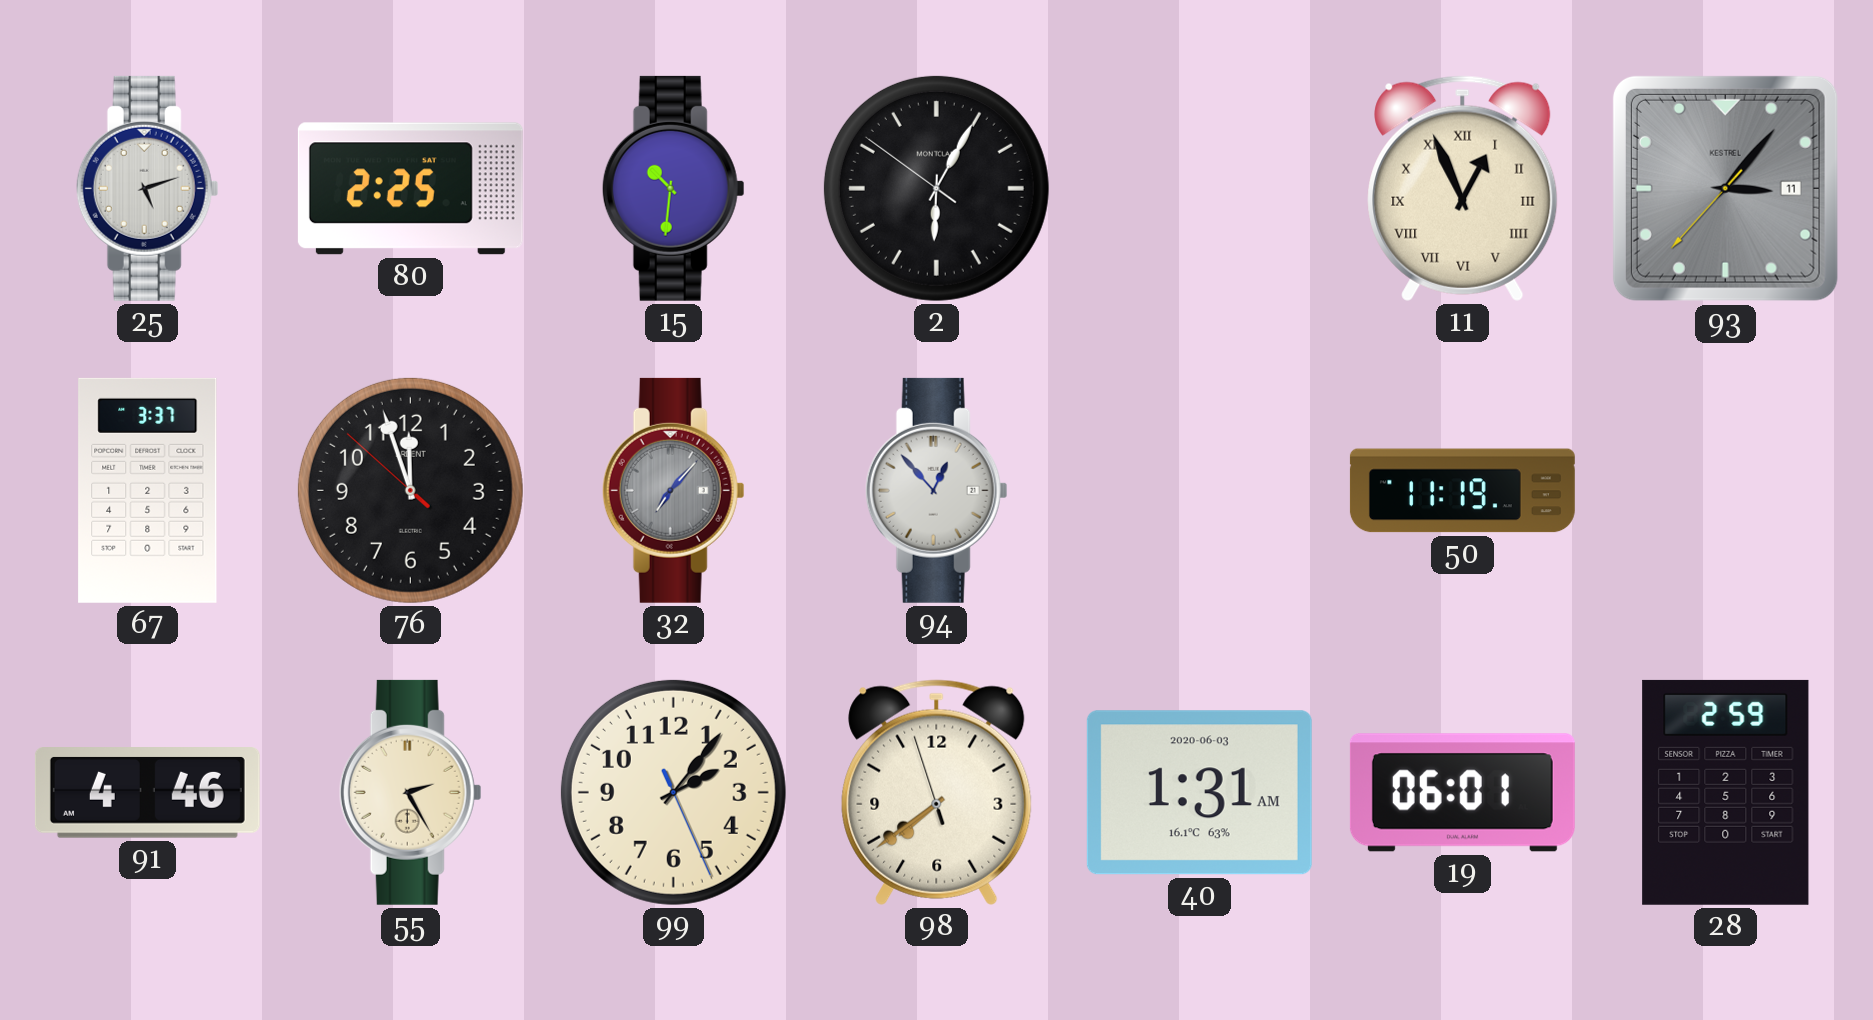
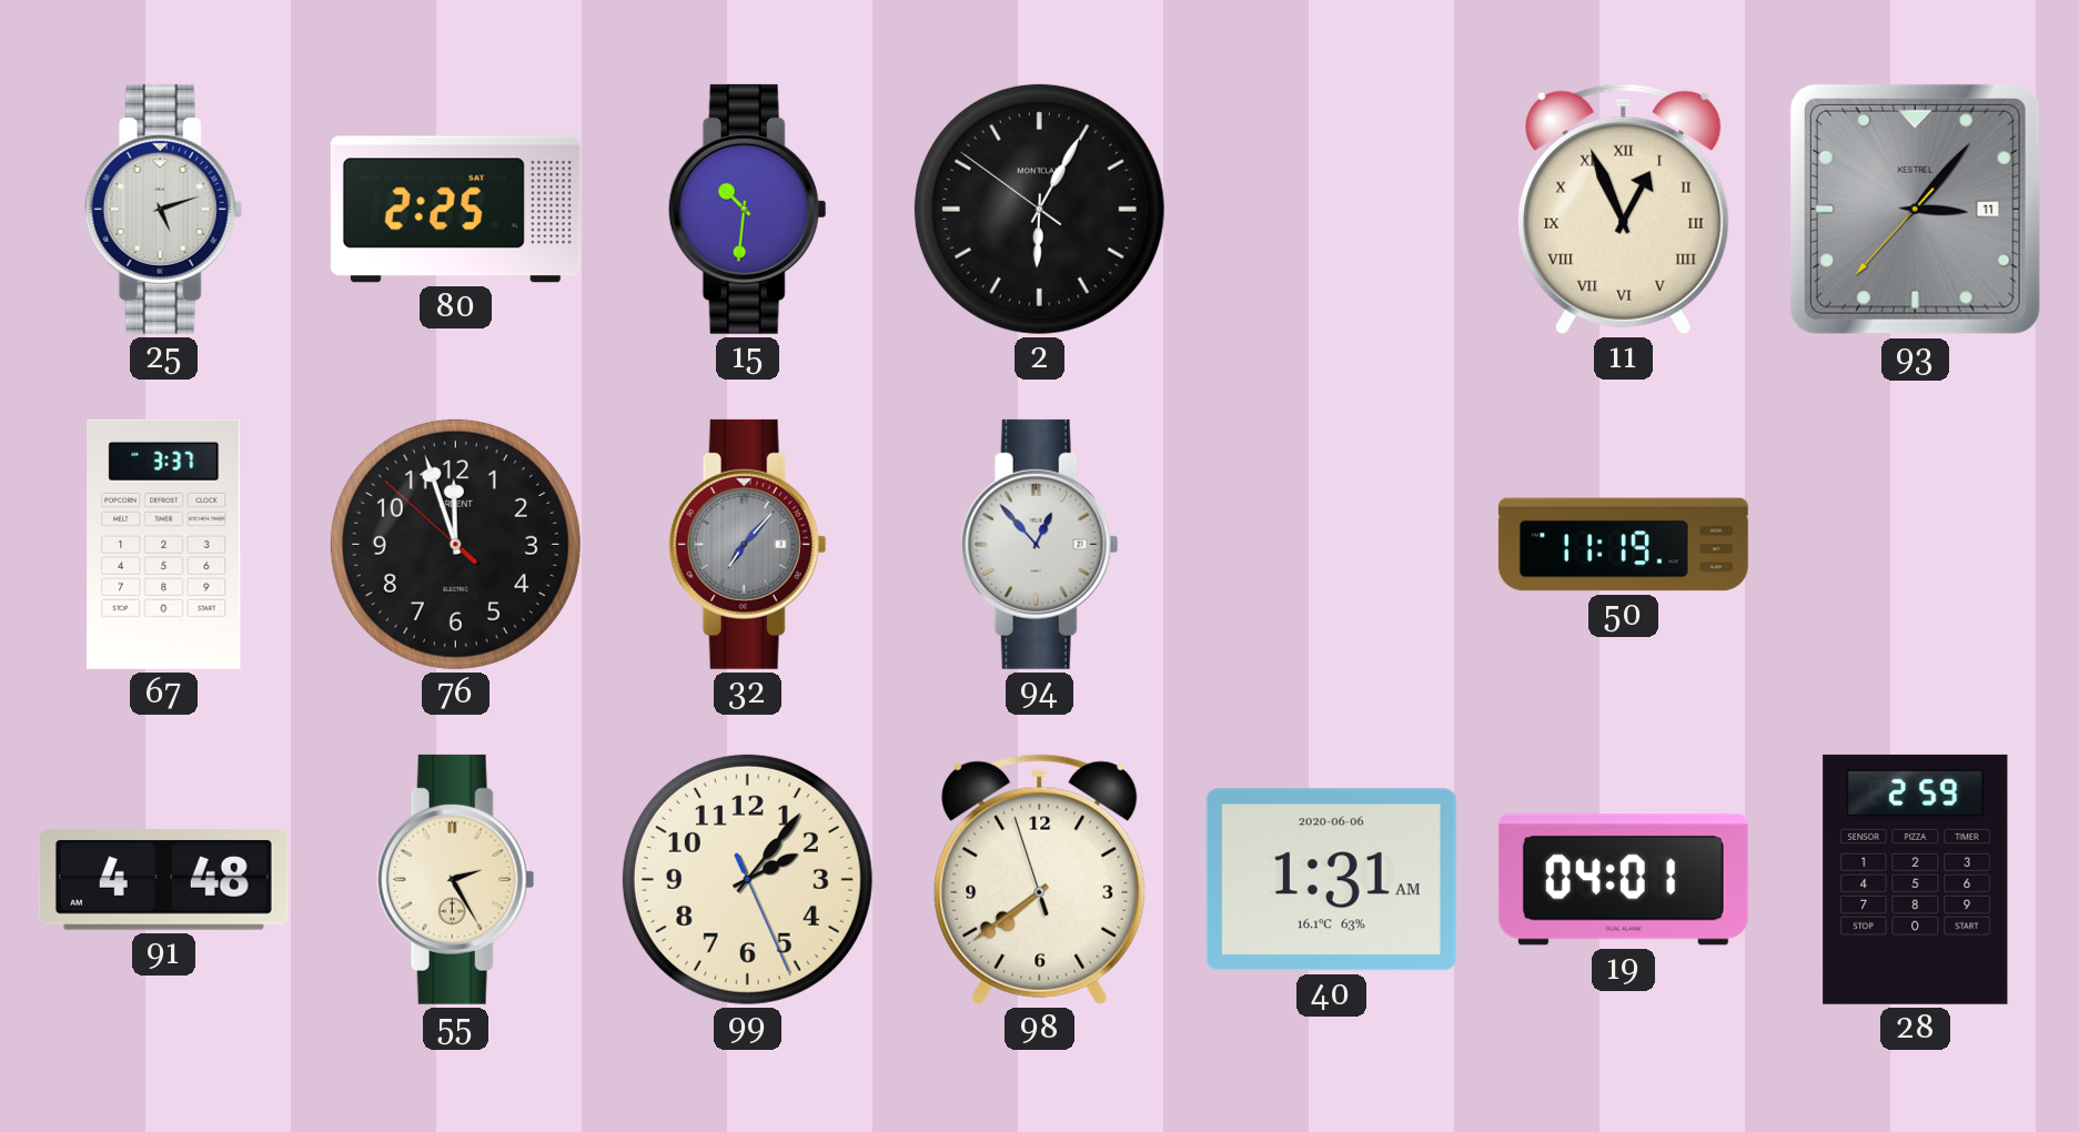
91: 4:46 -> 4:48 (163, 880)
40 date: 2020-06-03 -> 2020-06-06 (1331, 880)
19: 06:01 -> 04:01 (1623, 880)
